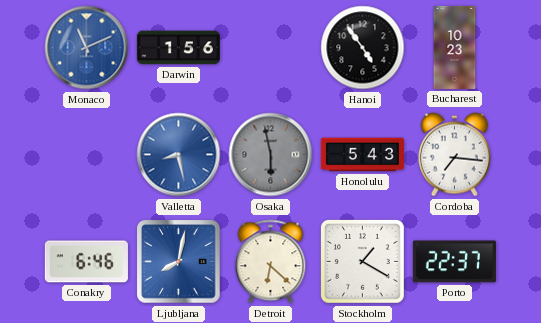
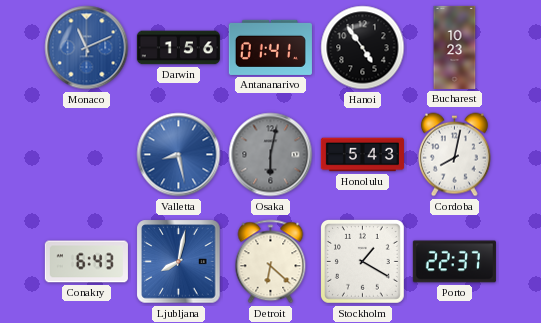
Antananarivo: none -> 01:41 (270, 47)
Osaka: 5:58 -> 6:02 (271, 155)
Cordoba: 7:16 -> 8:02 (454, 155)
Conakry: 6:46 -> 6:43 (86, 262)
